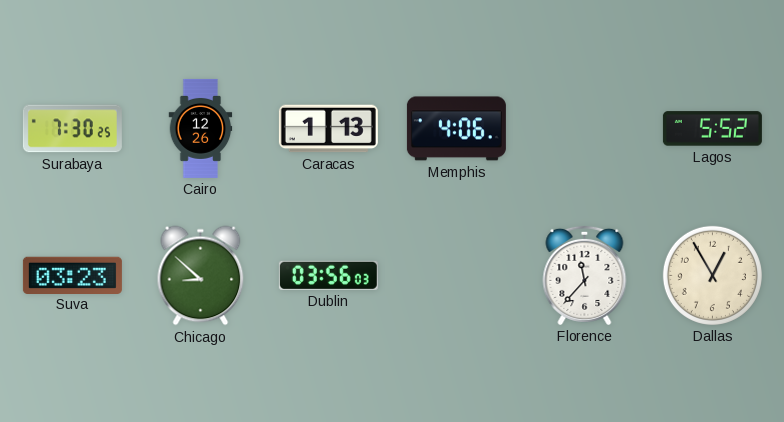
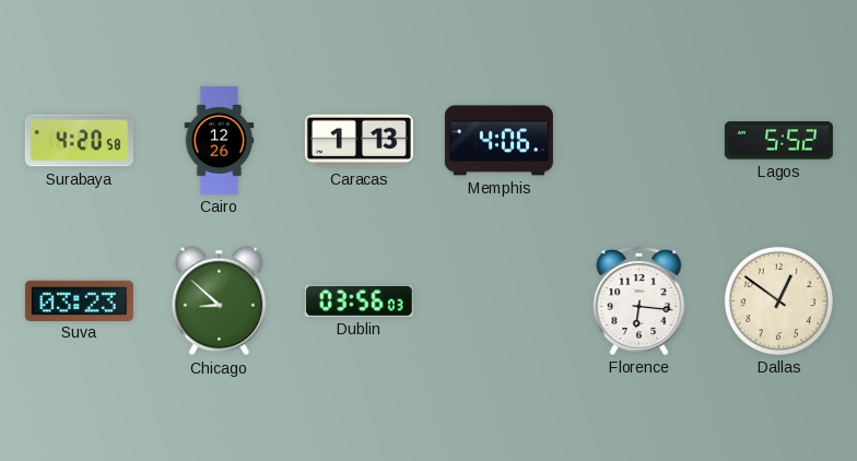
Surabaya: 7:30 -> 4:20 (79, 141)
Florence: 11:37 -> 6:16 (639, 300)
Dallas: 12:55 -> 12:51 (778, 300)
